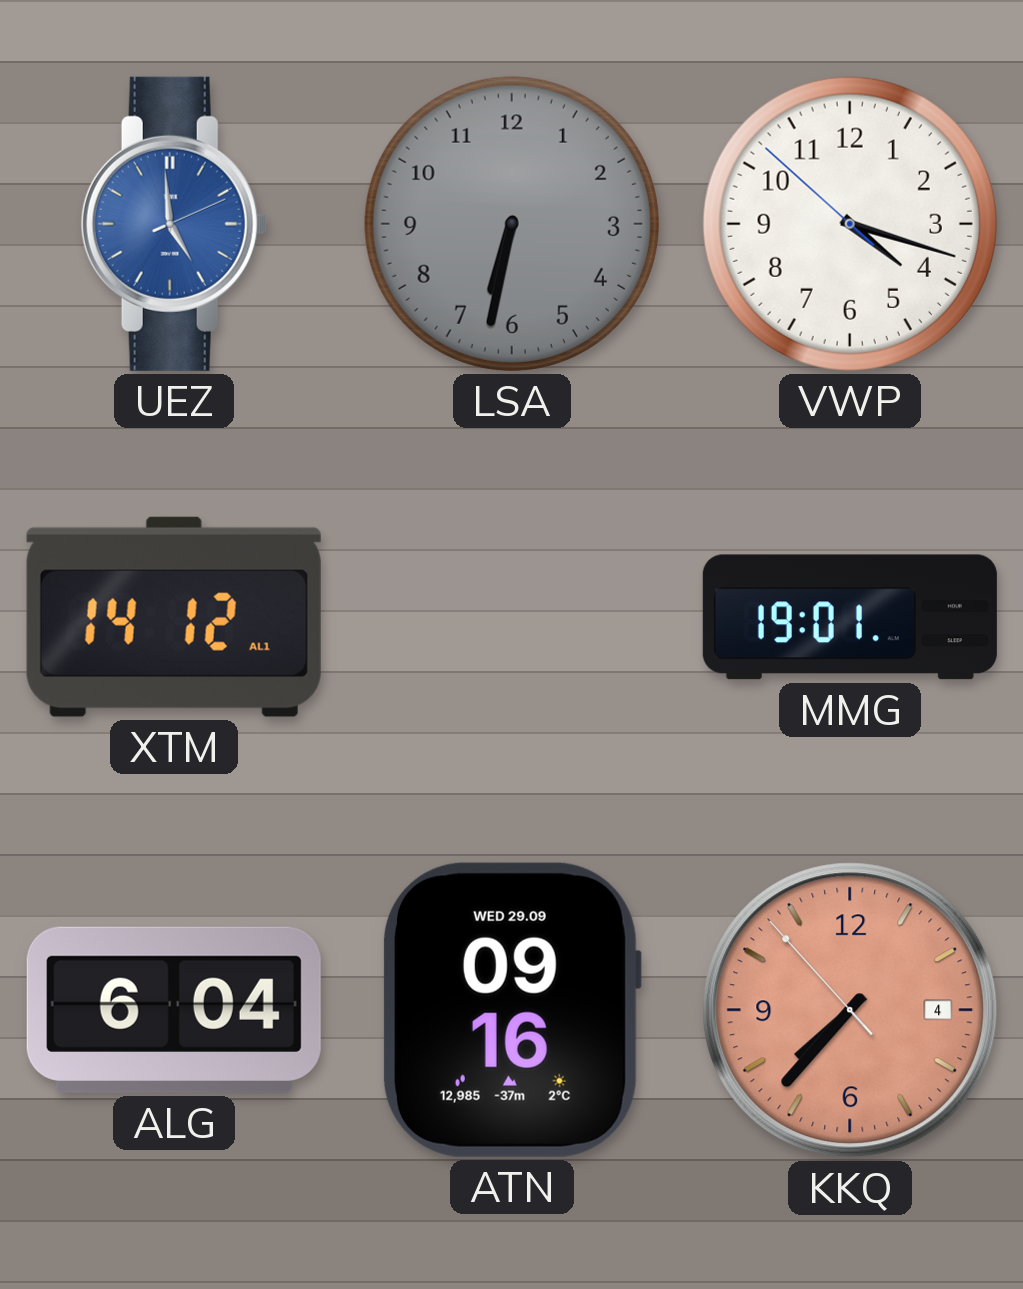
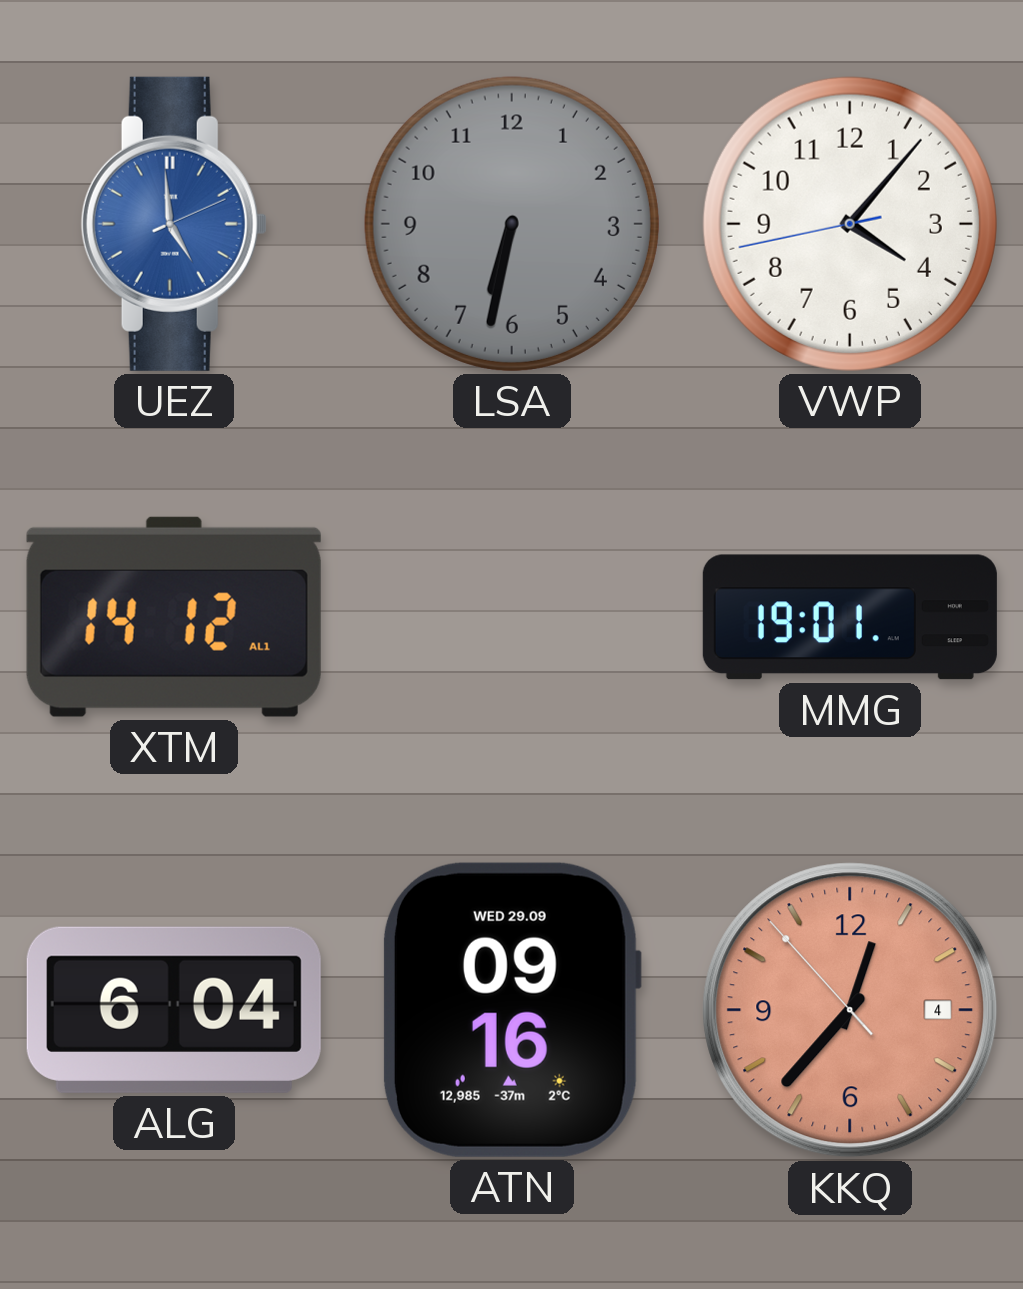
VWP: 4:17 -> 4:06 (850, 224)
KKQ: 7:36 -> 12:36 (850, 1010)
